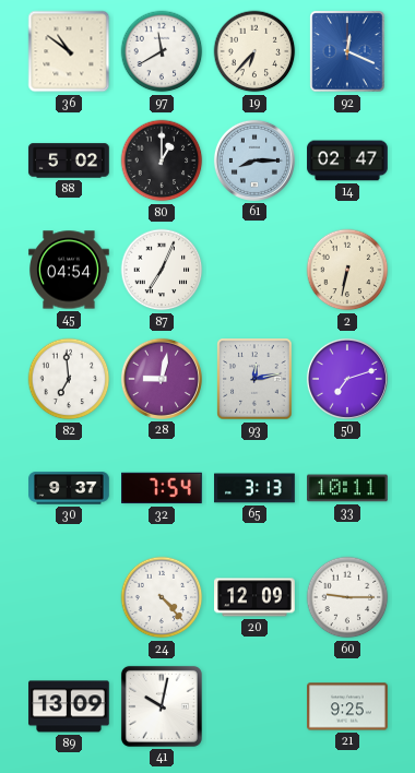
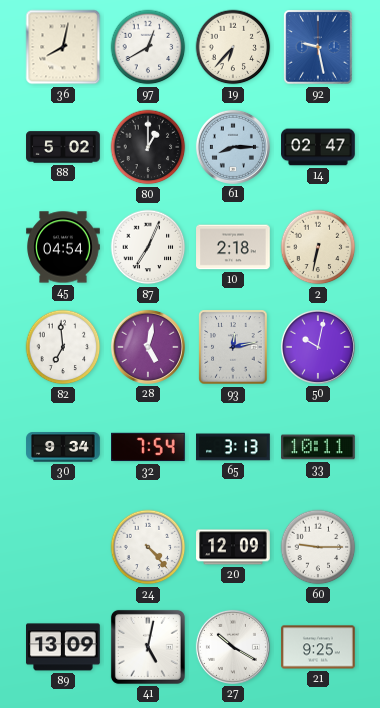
36: 10:51 -> 8:02 (63, 47)
97: 11:40 -> 12:40 (148, 47)
92: 12:19 -> 9:28 (318, 47)
10: none -> 2:18 (233, 247)
28: 9:02 -> 5:02 (148, 347)
50: 7:12 -> 10:02 (318, 347)
30: 9:37 -> 9:34 (63, 447)
41: 10:02 -> 5:02 (148, 647)
27: none -> 10:20 (233, 647)
